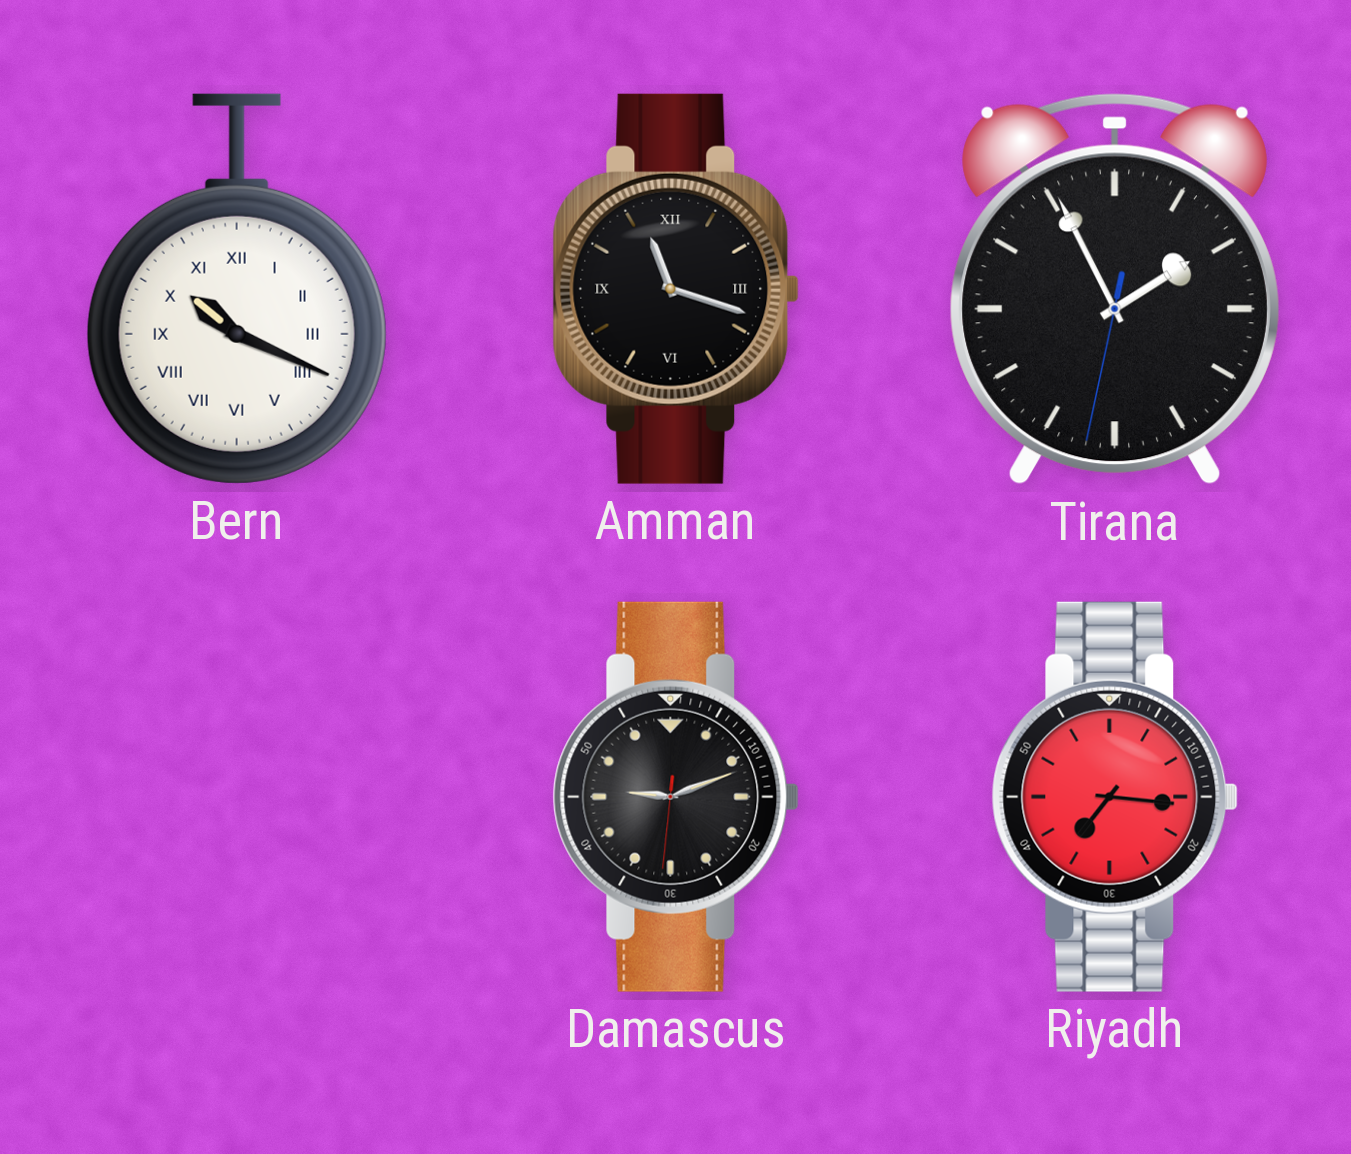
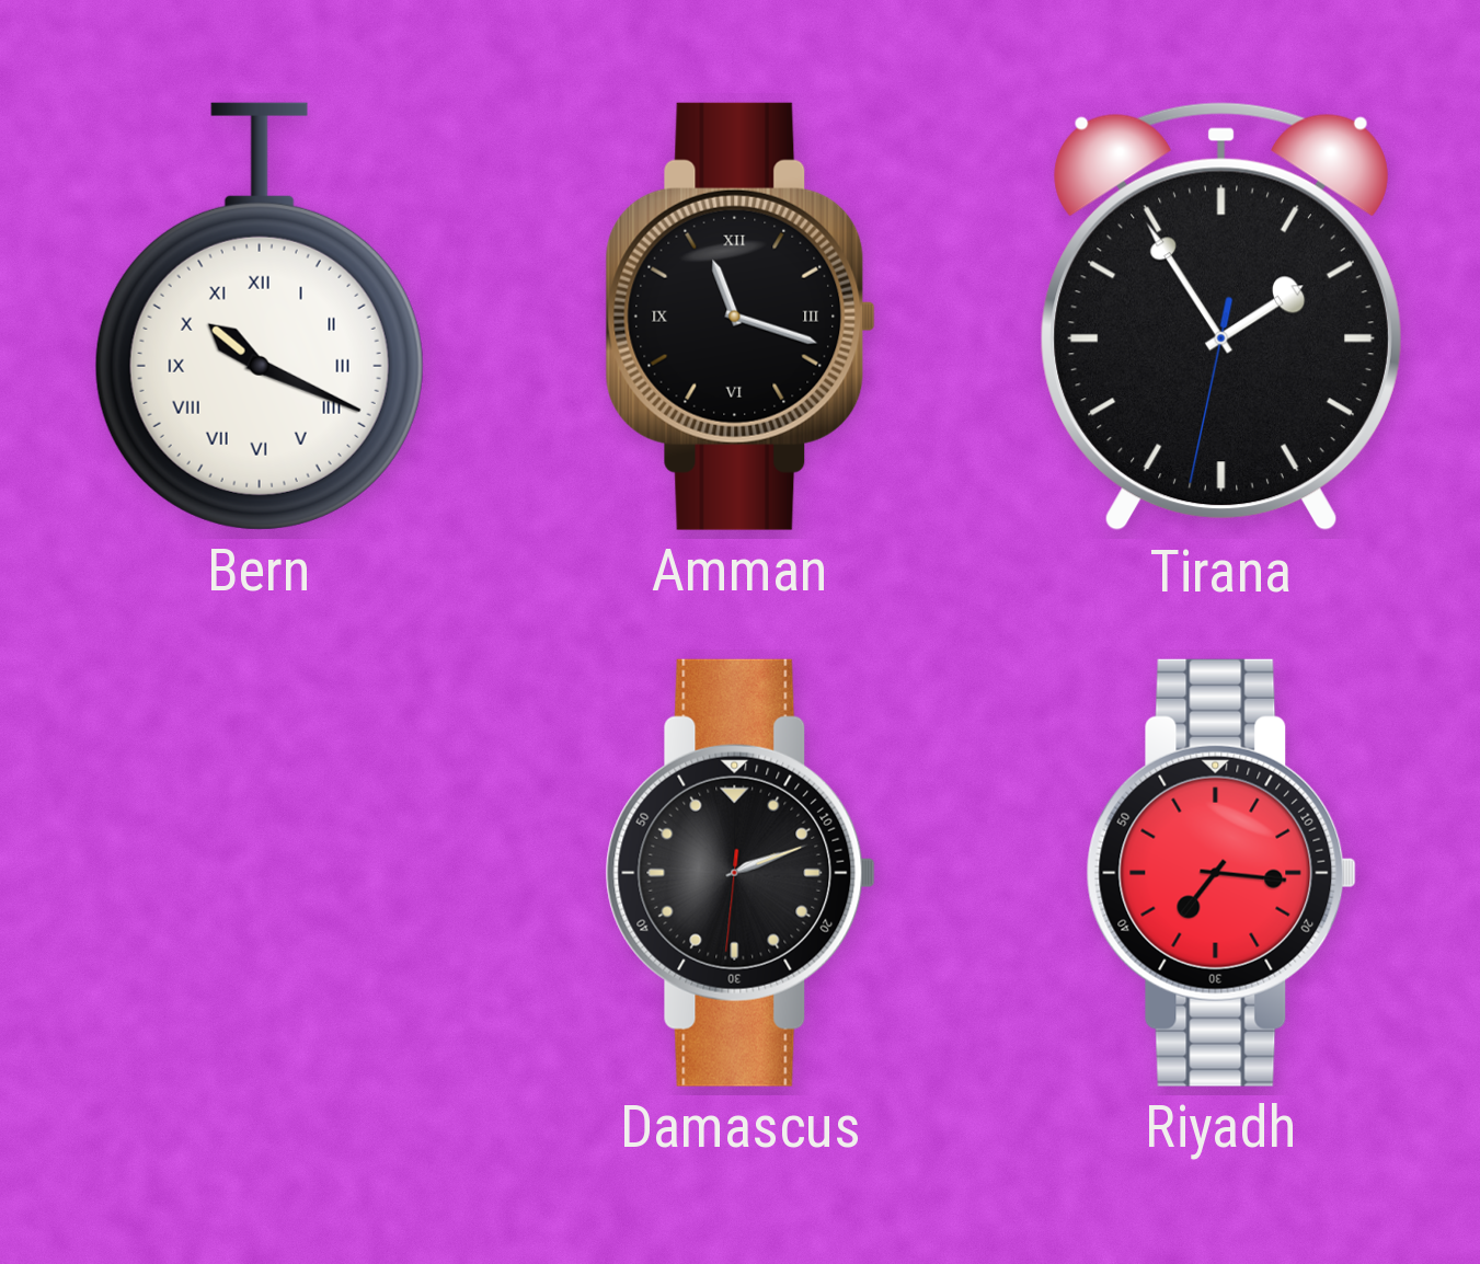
Tirana: 1:55 -> 1:54 (1221, 317)
Damascus: 9:11 -> 2:11 (741, 873)
